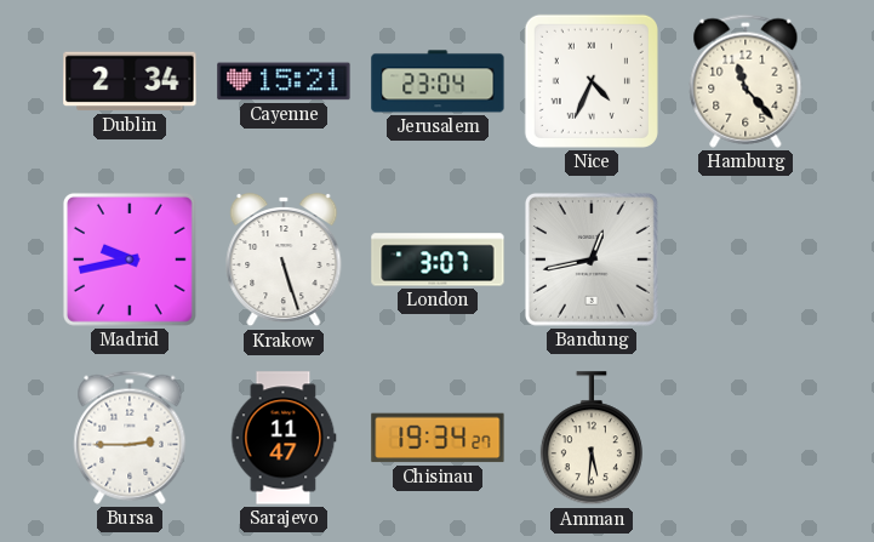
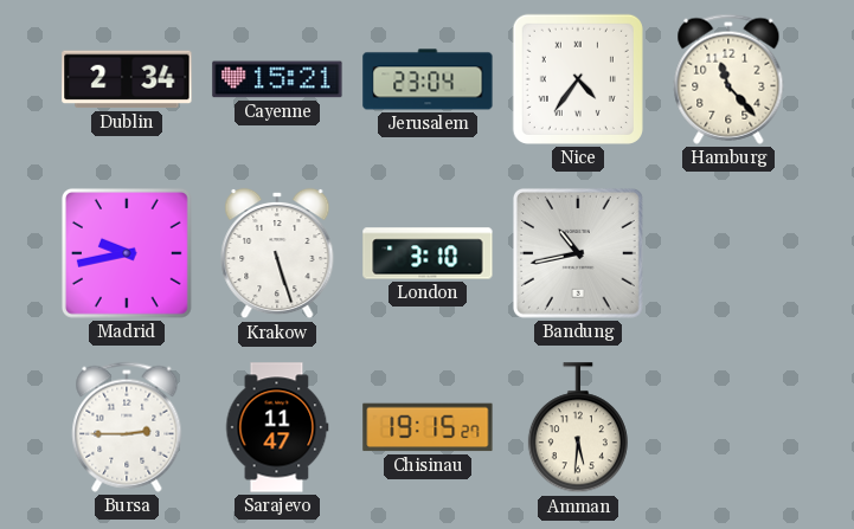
Nice: 4:34 -> 4:36 (578, 79)
London: 3:07 -> 3:10 (428, 253)
Bandung: 12:43 -> 10:43 (578, 253)
Chisinau: 19:34 -> 19:15 (428, 427)
